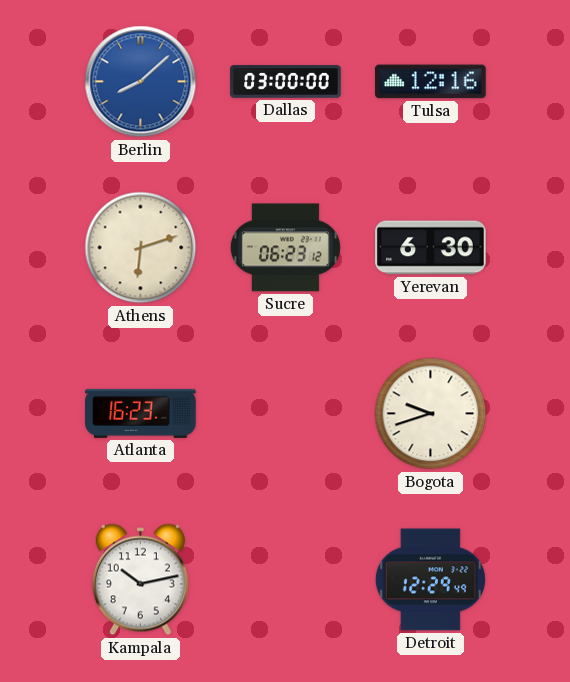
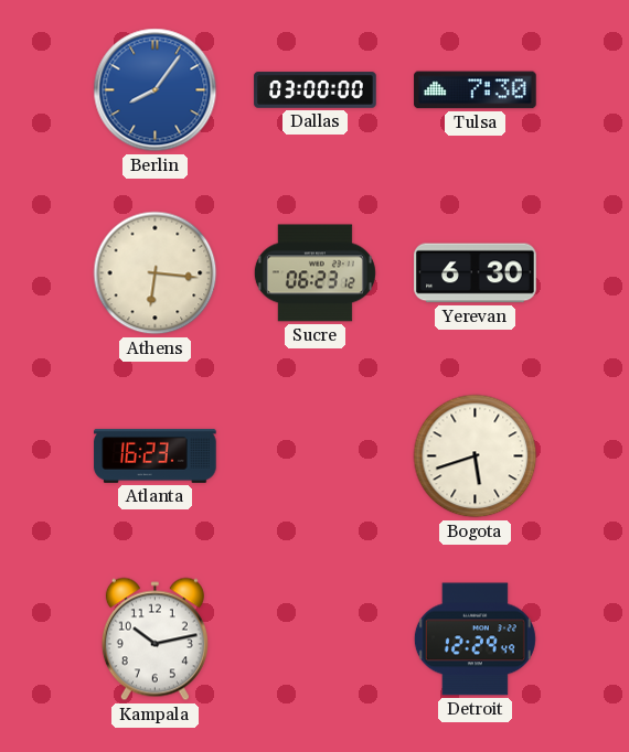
Berlin: 8:08 -> 8:06 (156, 90)
Tulsa: 12:16 -> 7:30 (476, 90)
Athens: 6:12 -> 6:16 (156, 273)
Bogota: 9:42 -> 5:42 (476, 456)
